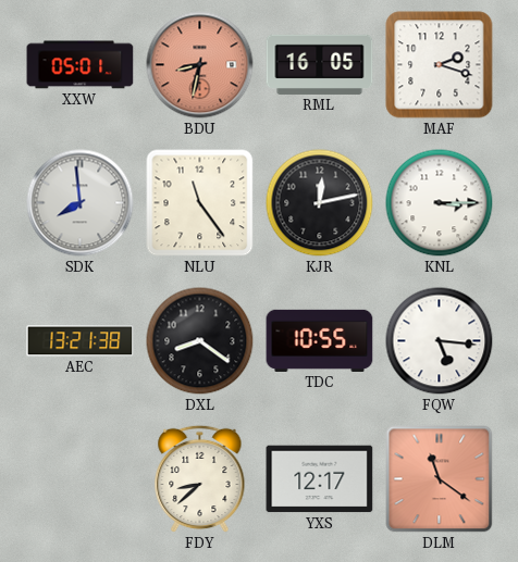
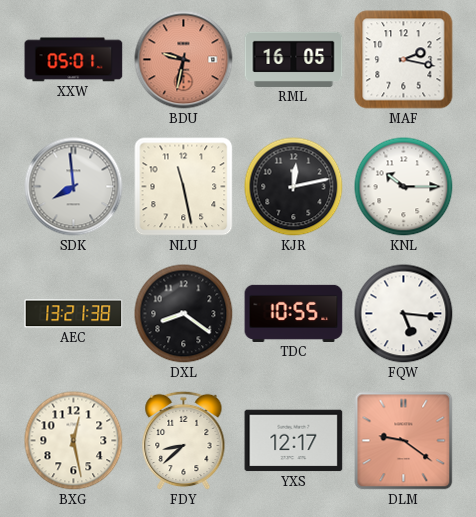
BDU: 8:32 -> 9:32 (184, 60)
MAF: 2:18 -> 2:17 (404, 60)
NLU: 11:24 -> 11:28 (184, 187)
KNL: 3:15 -> 10:15 (404, 187)
BXG: none -> 12:28 (74, 441)
DLM: 11:21 -> 9:21 (404, 441)
